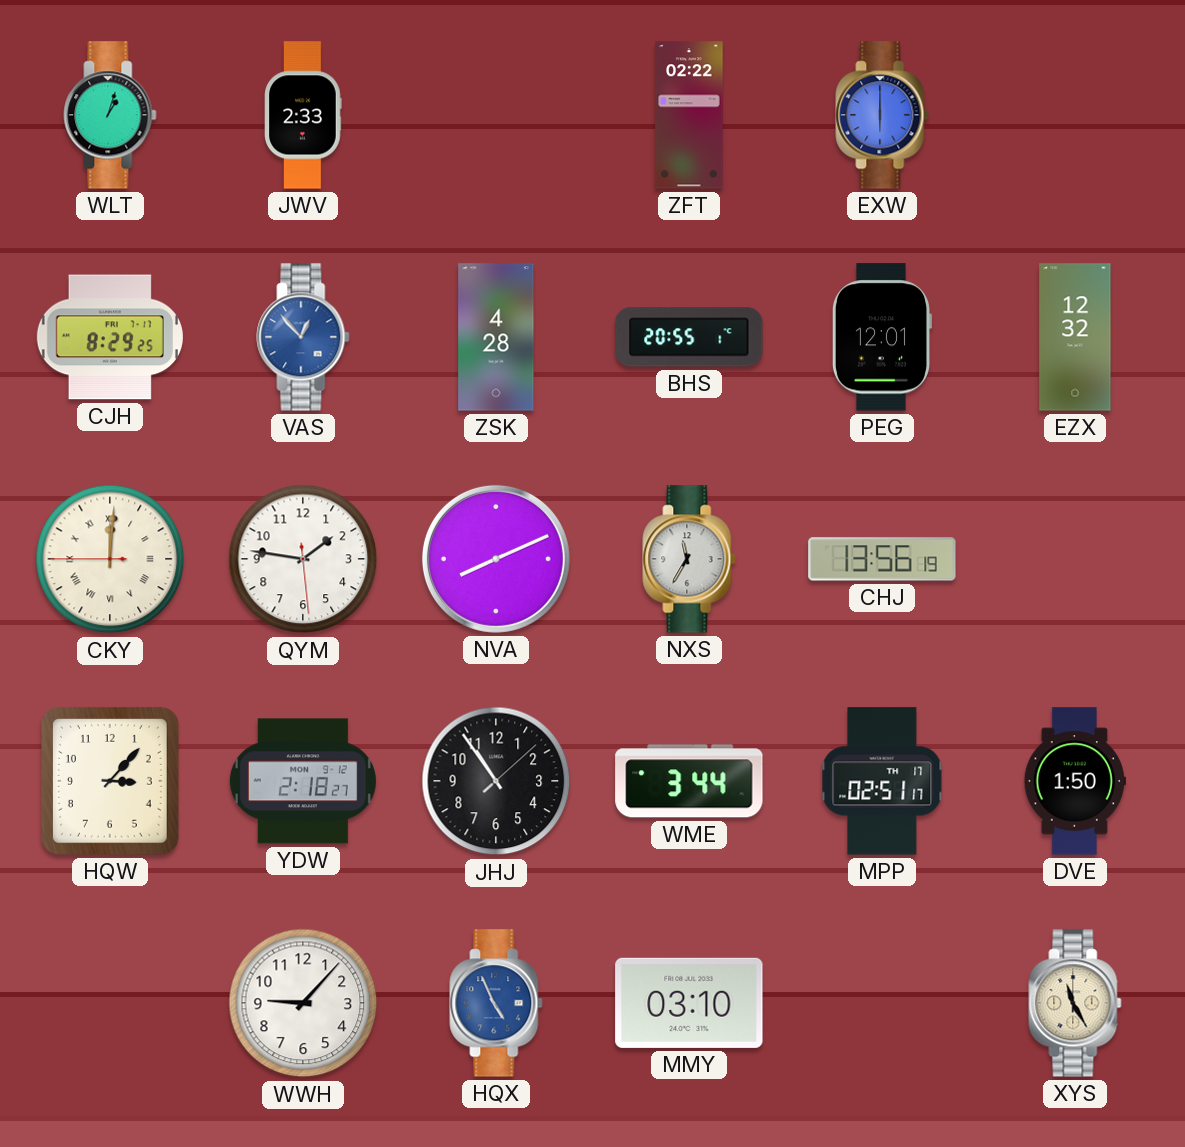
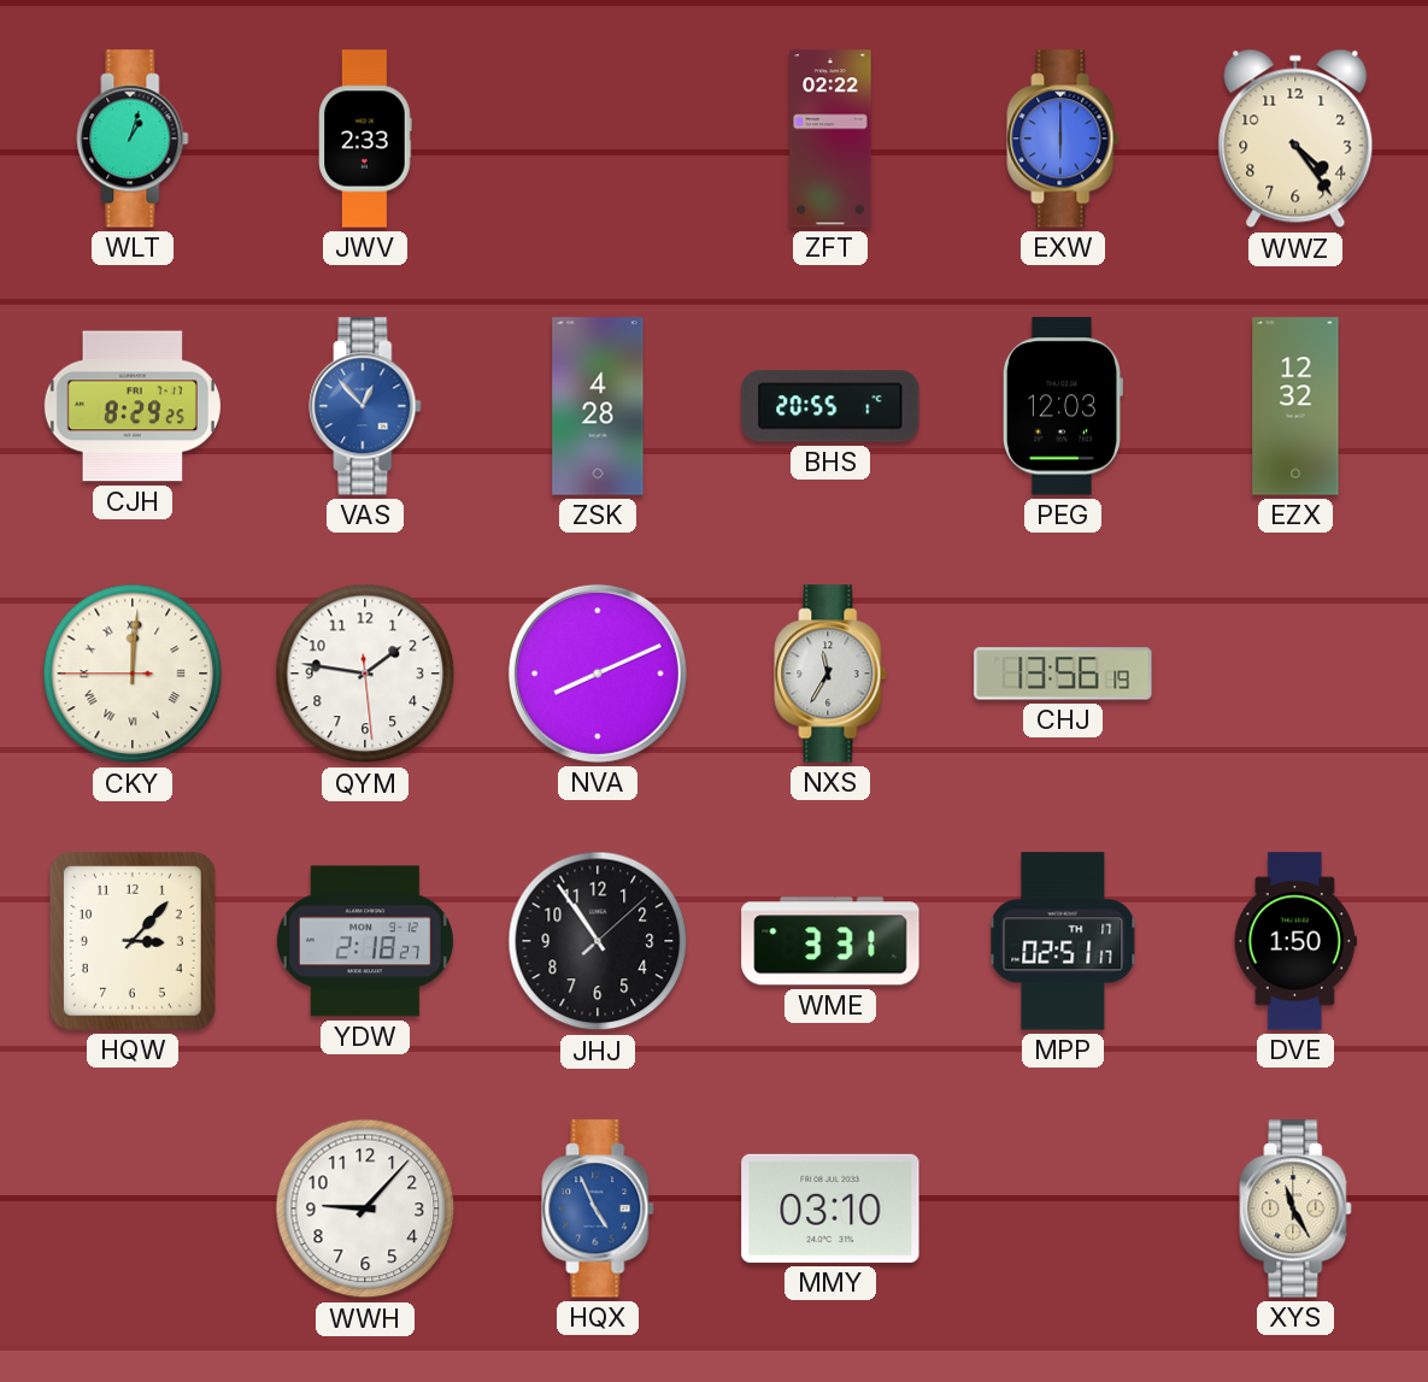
WWZ: none -> 4:24 (1295, 139)
PEG: 12:01 -> 12:03 (1062, 406)
WME: 3:44 -> 3:31 (830, 941)
